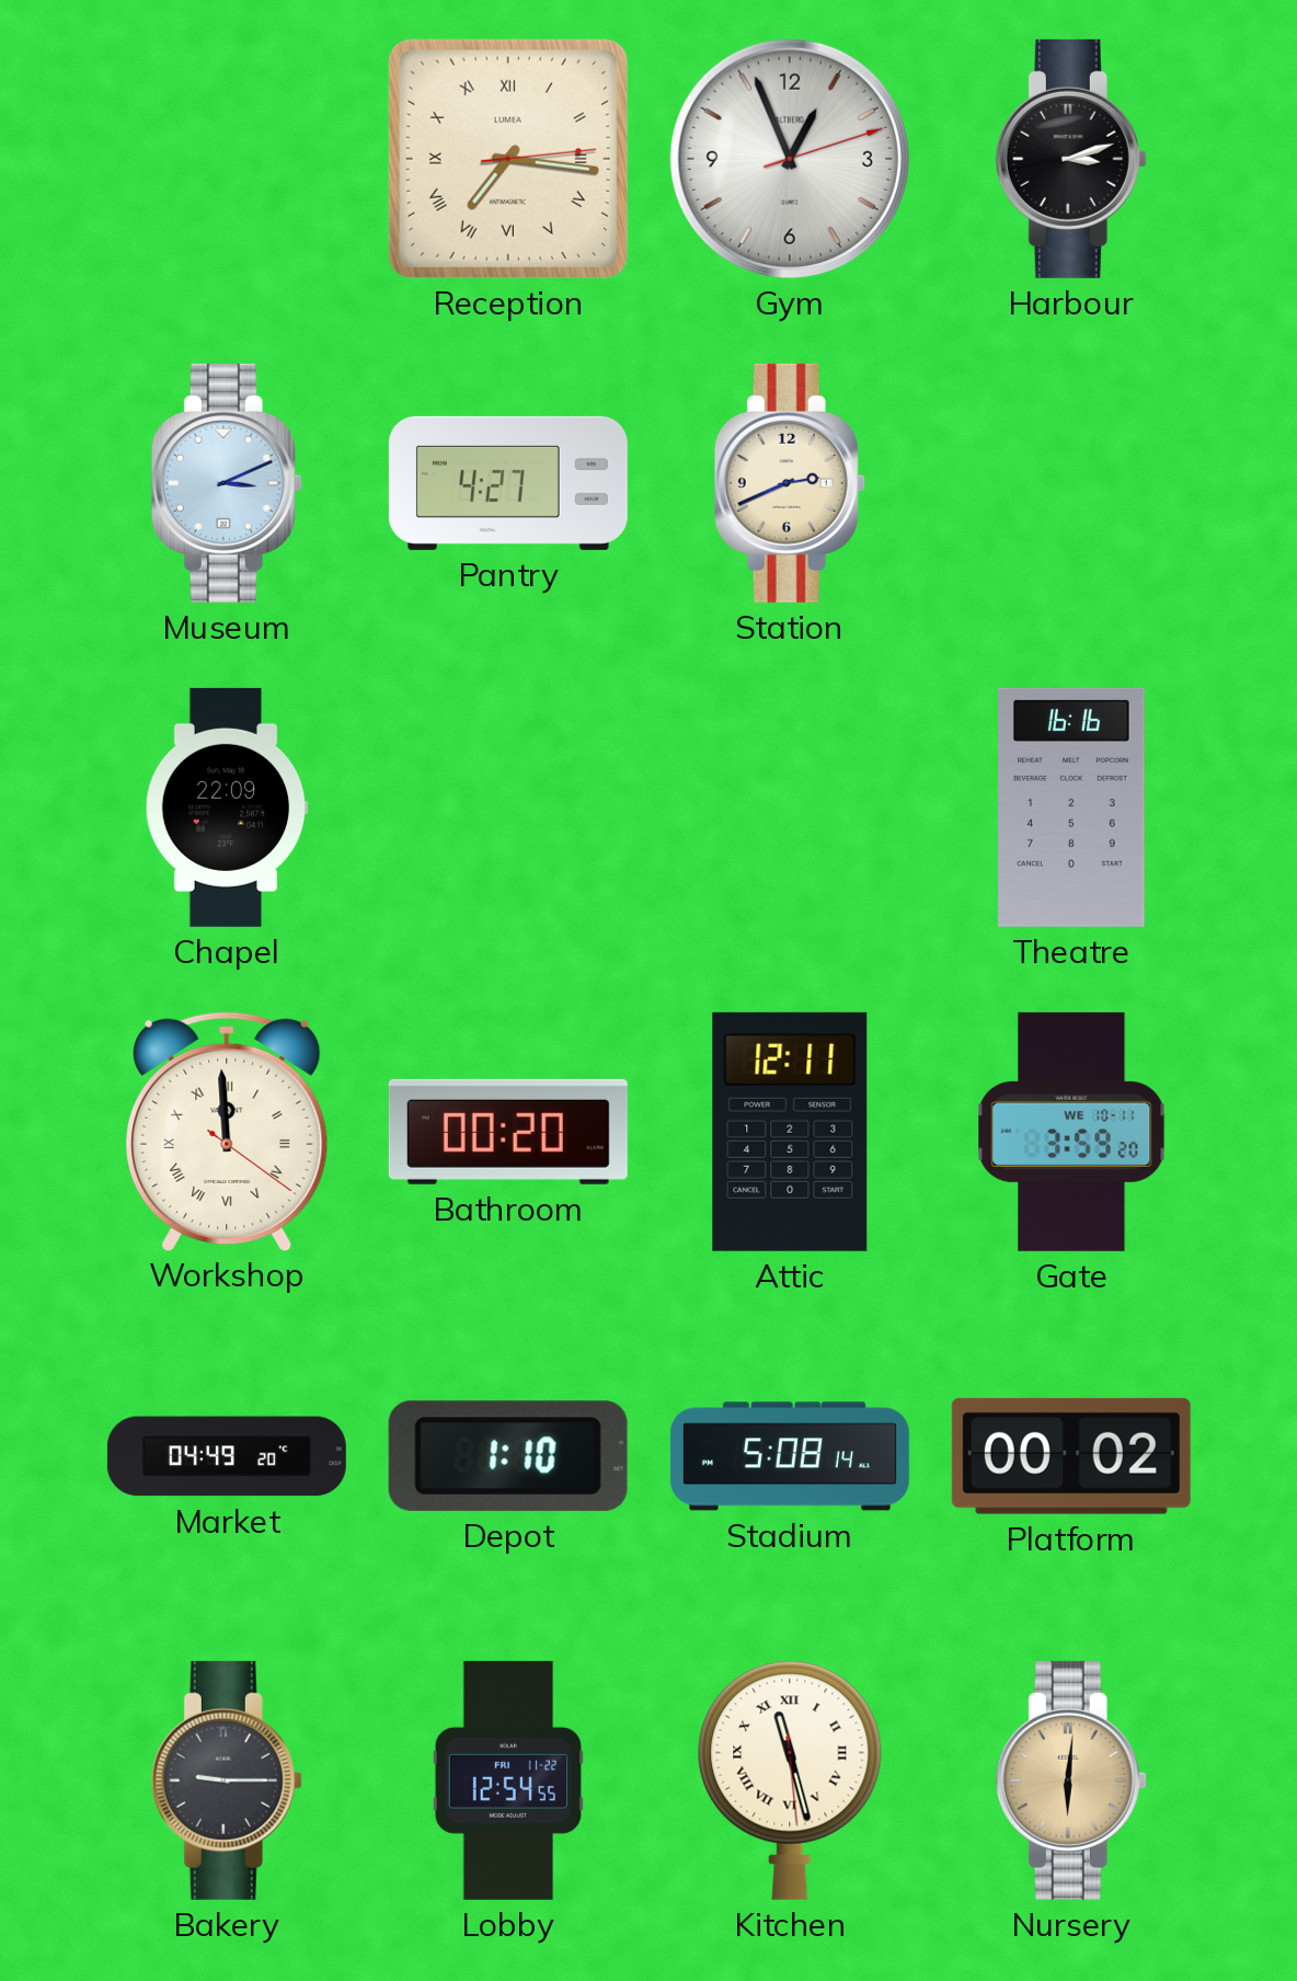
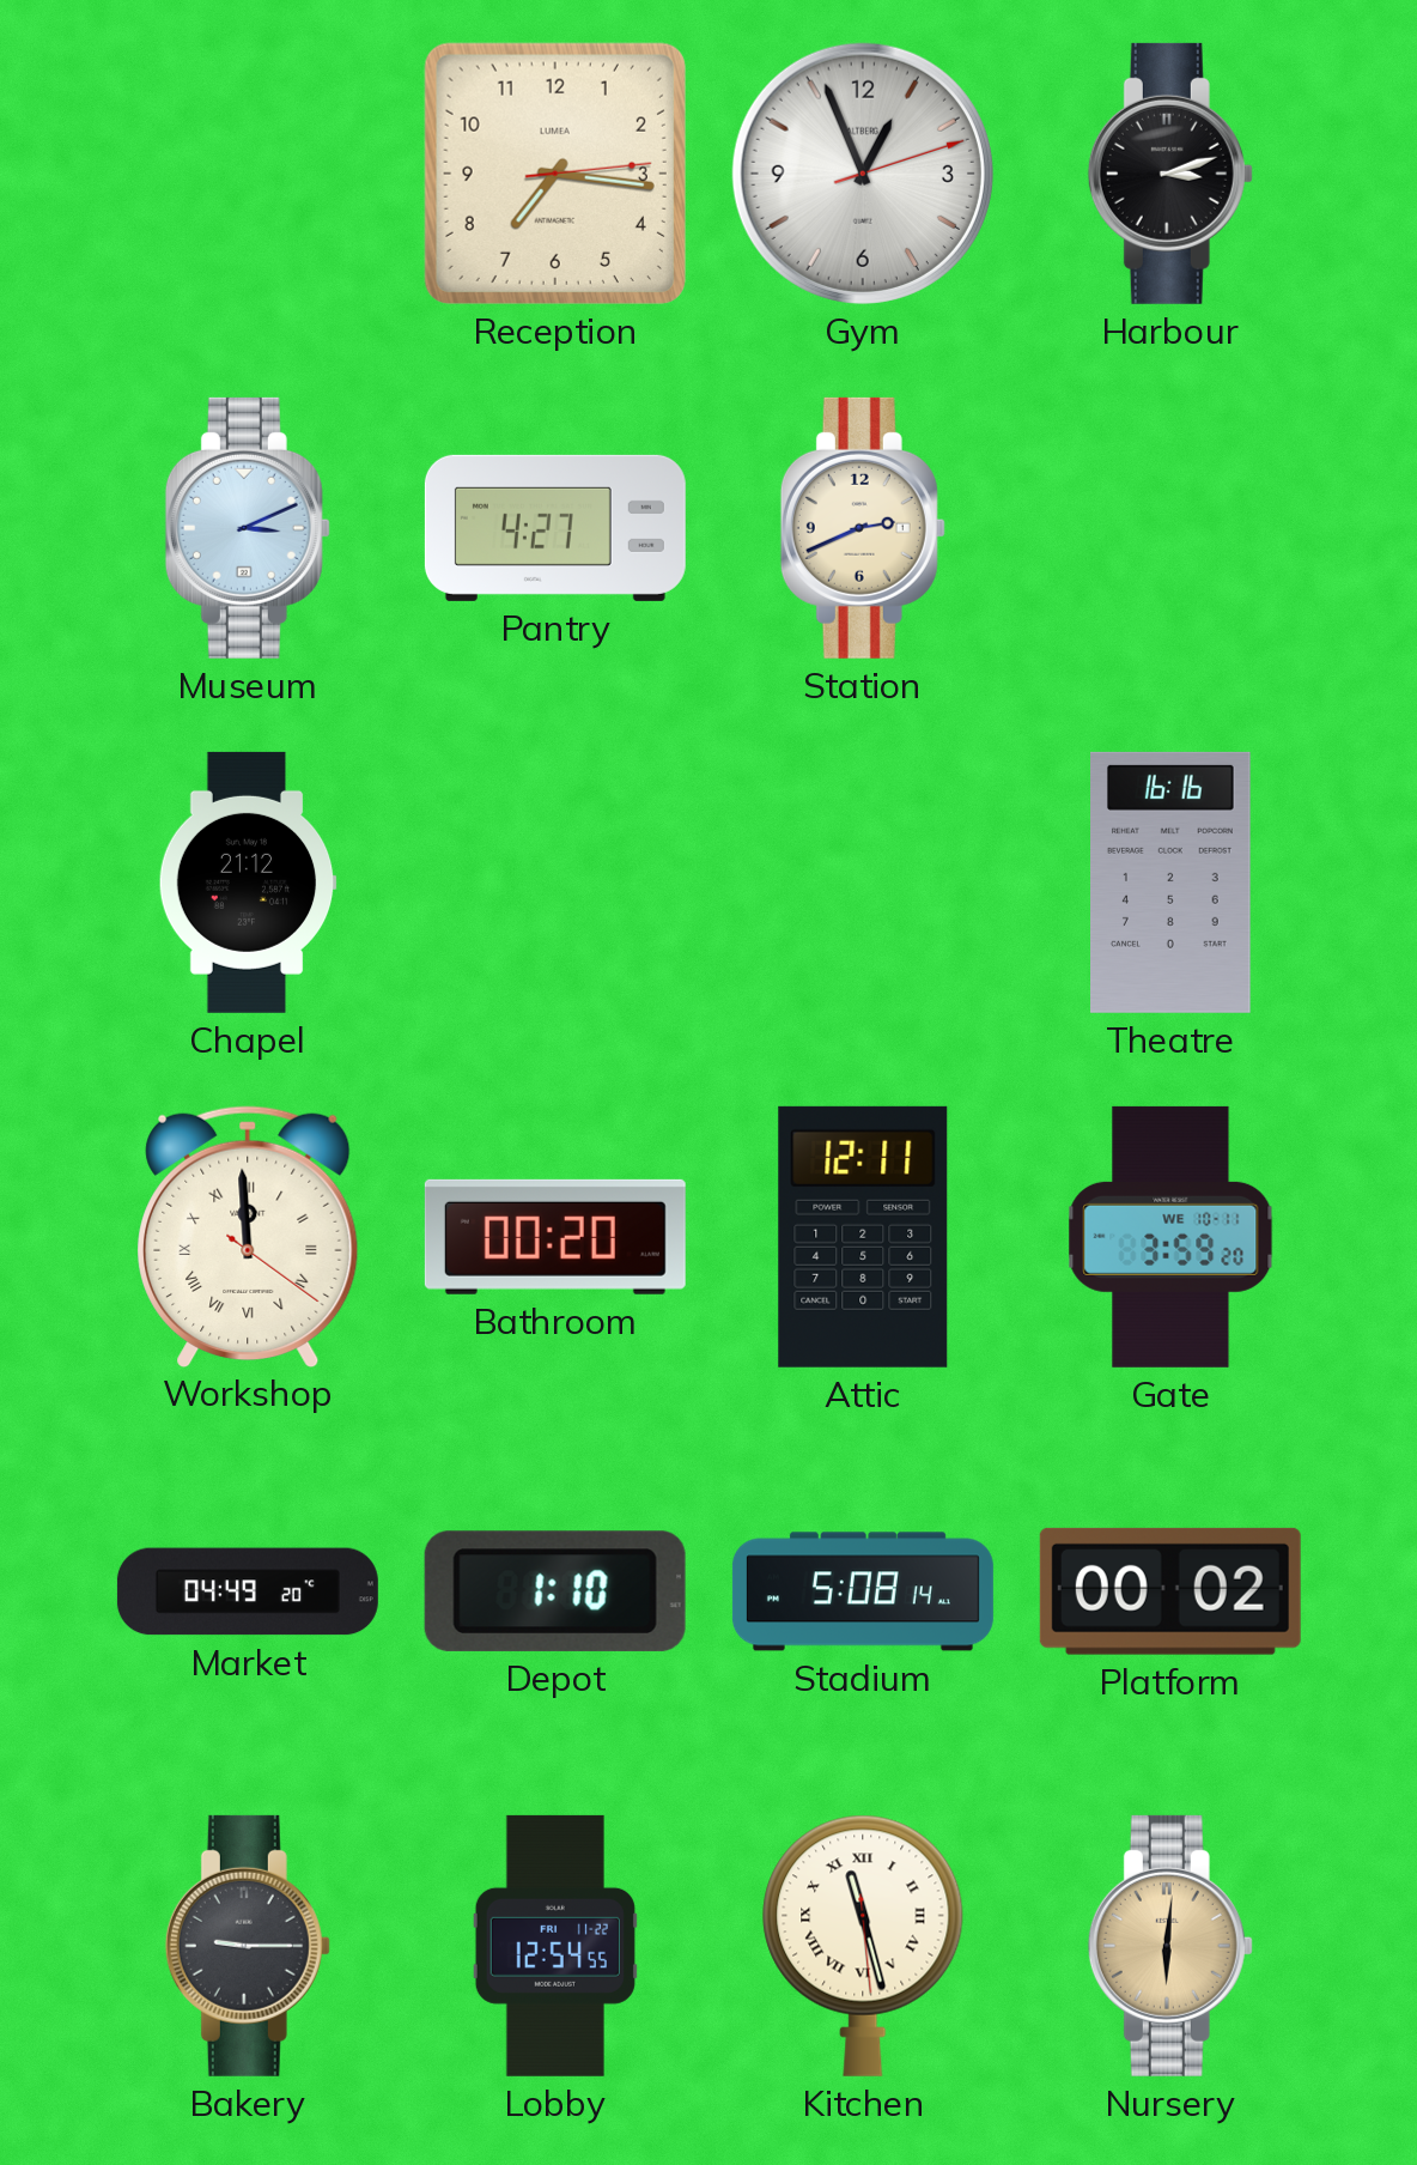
Reception numerals: Roman -> Arabic (555, 174)
Chapel: 22:09 -> 21:12 (248, 883)
